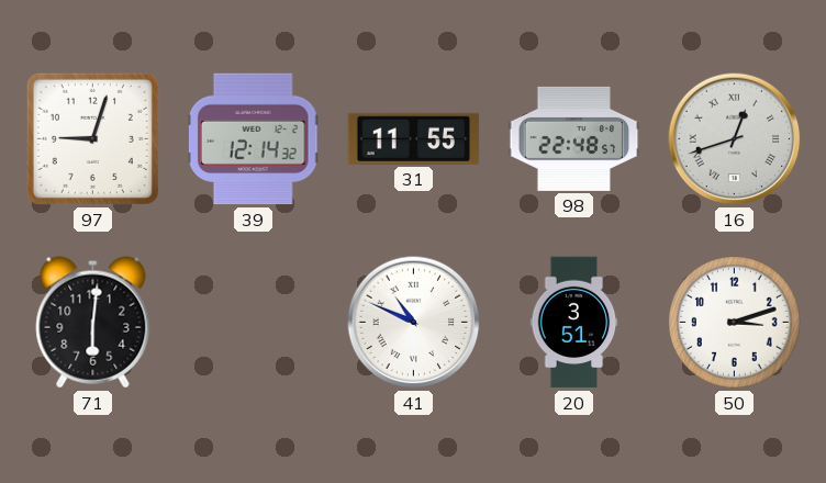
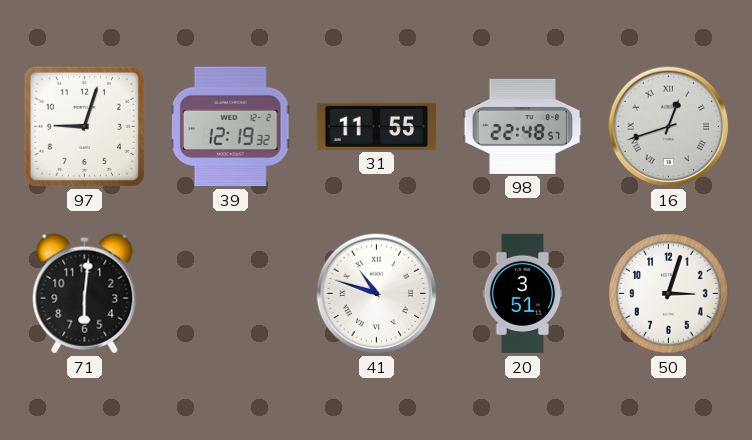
39: 12:14 -> 12:19 (230, 127)
41: 10:49 -> 10:48 (377, 294)
50: 3:12 -> 3:03 (669, 294)
